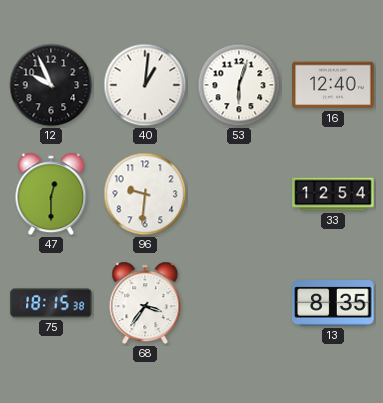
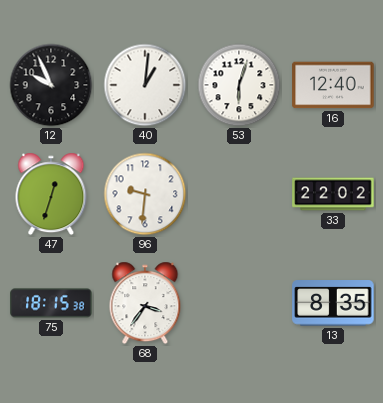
47: 12:30 -> 12:33 (51, 194)
33: 12:54 -> 22:02 (333, 194)
